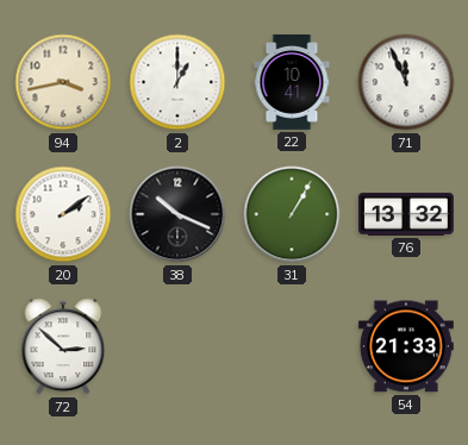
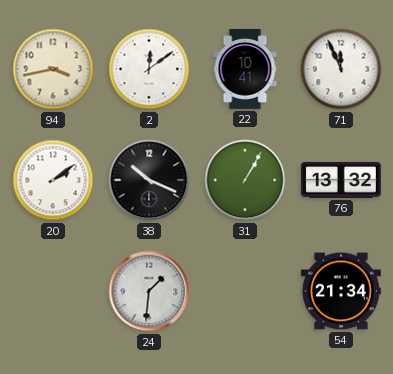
2: 1:00 -> 12:09 (149, 69)
72: 2:52 -> none (63, 346)
24: none -> 1:31 (149, 291)
54: 21:33 -> 21:34 (341, 291)
